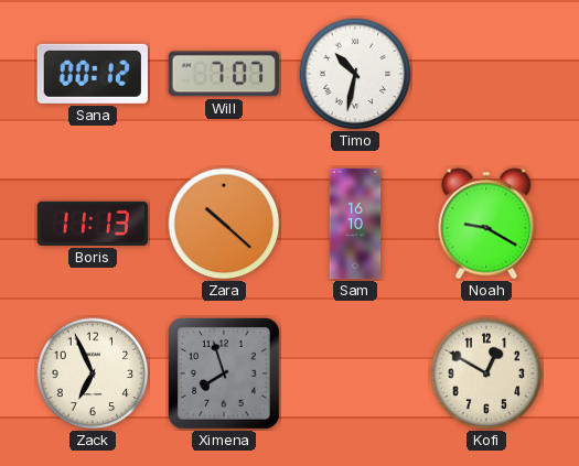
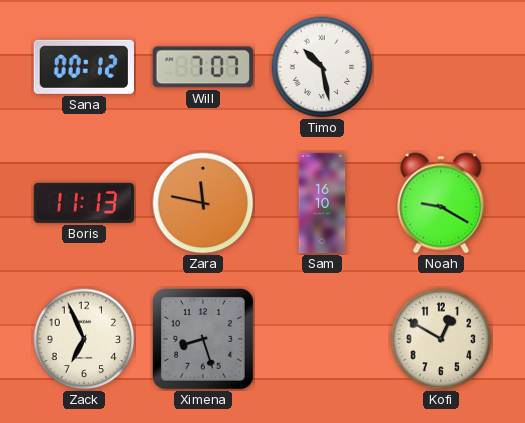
Timo: 10:32 -> 10:28 (322, 67)
Zara: 10:22 -> 11:47 (203, 203)
Ximena: 7:57 -> 8:27 (203, 339)
